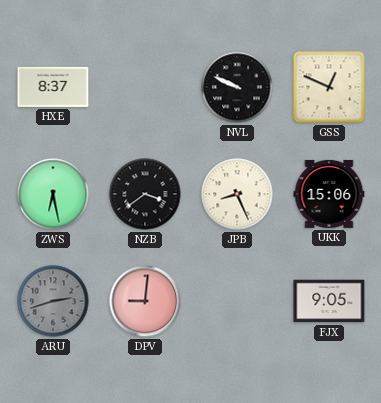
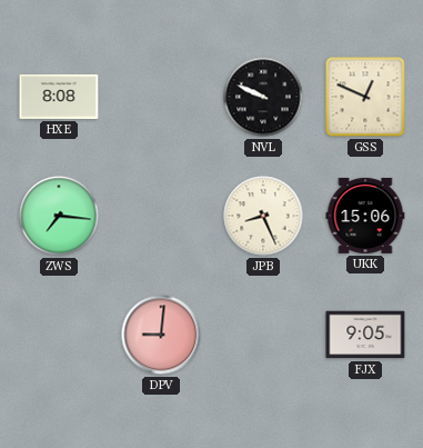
HXE: 8:37 -> 8:08 (59, 97)
ZWS: 6:28 -> 7:16 (59, 216)
NZB: 3:39 -> none (145, 194)
ARU: 2:42 -> none (53, 301)
